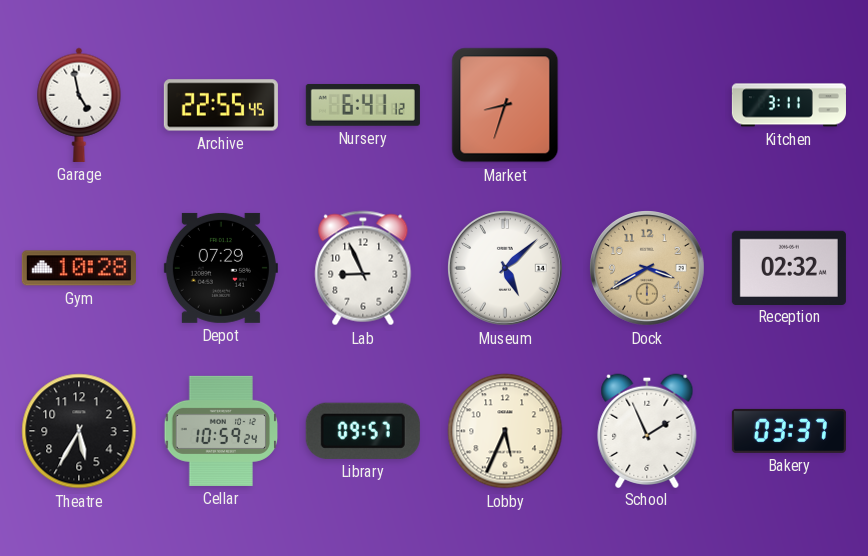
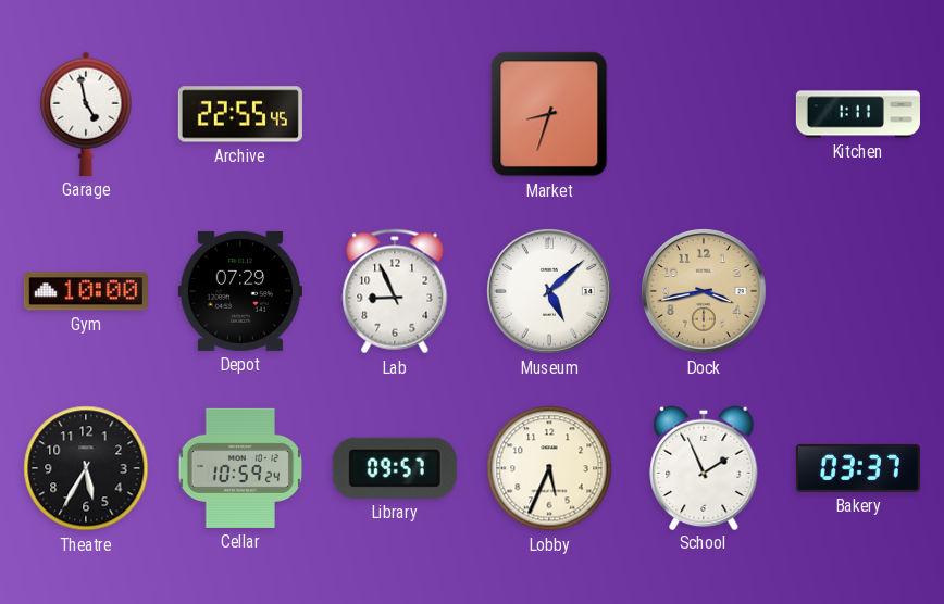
Nursery: 6:41 -> none (363, 105)
Kitchen: 3:11 -> 1:11 (858, 114)
Gym: 10:28 -> 10:00 (86, 291)
Dock: 3:40 -> 3:43 (705, 292)
Reception: 02:32 -> none (789, 267)
